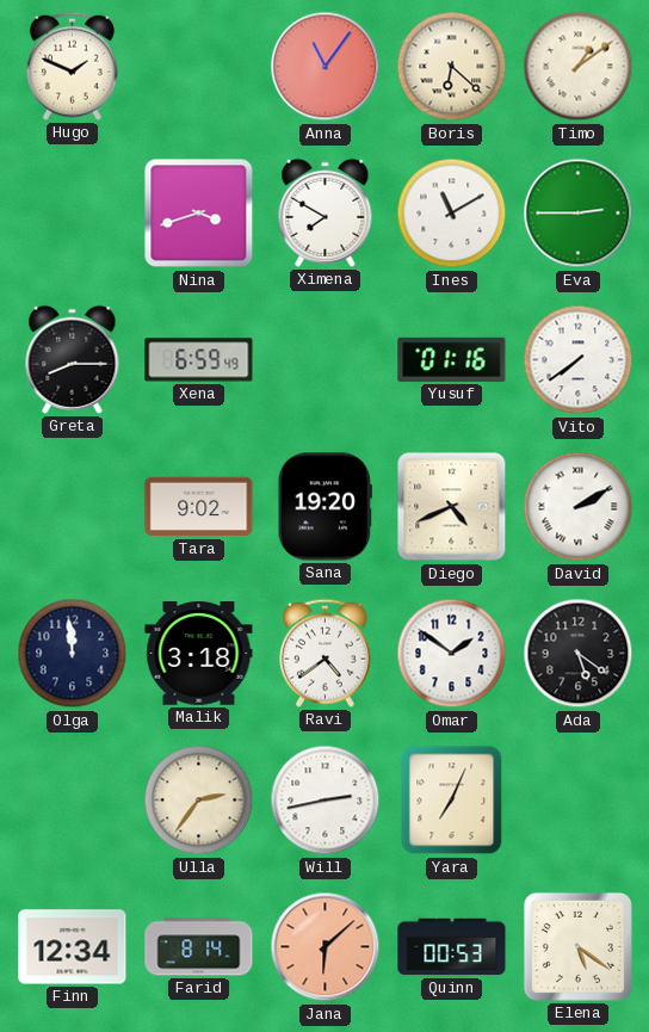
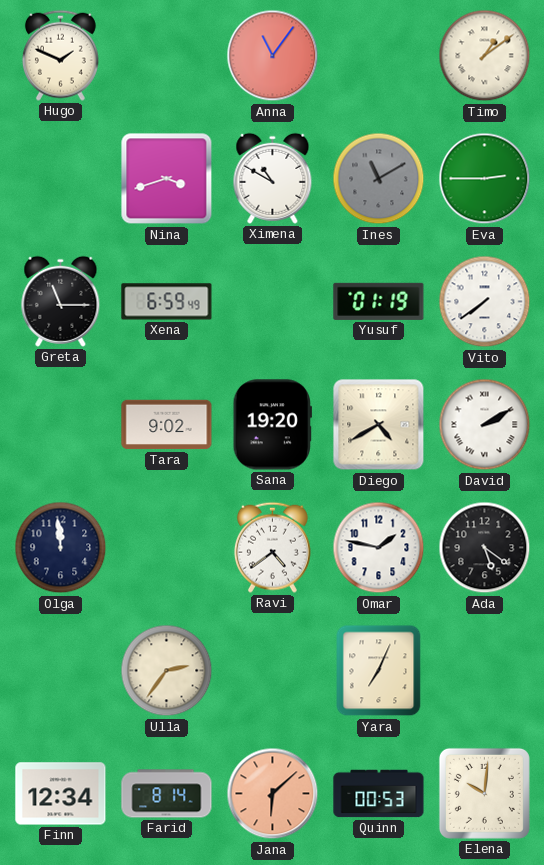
Boris: 6:22 -> none (452, 67)
Ximena: 7:50 -> 10:50 (273, 178)
Ines dial: white -> grey (379, 179)
Greta: 8:15 -> 11:15 (61, 301)
Yusuf: 01:16 -> 01:19 (379, 301)
Diego: 4:41 -> 4:40 (379, 425)
Malik: 3:18 -> none (199, 654)
Omar: 1:51 -> 1:47 (379, 548)
Will: 2:43 -> none (326, 801)
Elena: 5:21 -> 10:01 (484, 793)
